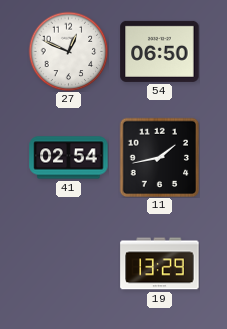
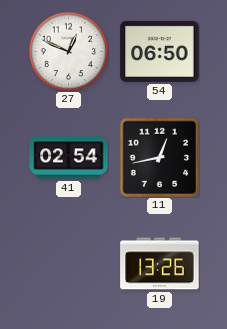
11: 1:43 -> 12:43 (159, 157)
19: 13:29 -> 13:26 (160, 264)
